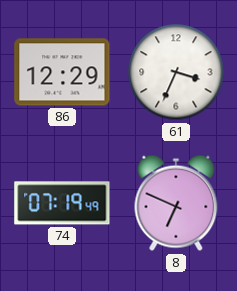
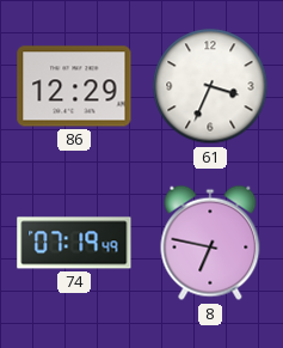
8: 6:49 -> 6:47 (210, 243)
